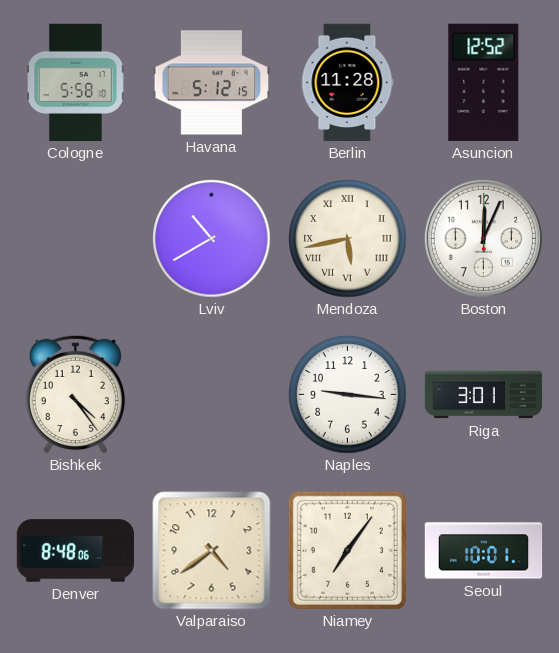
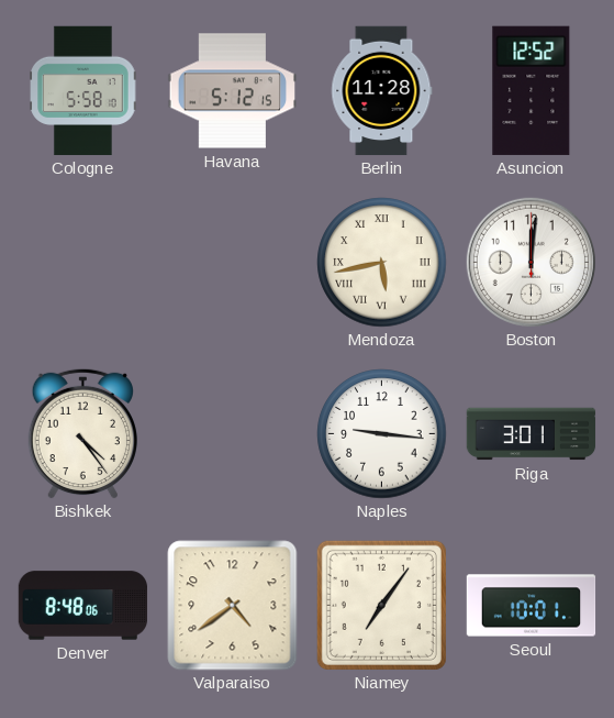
Lviv: 10:40 -> none (212, 239)
Boston: 12:04 -> 12:01 (531, 262)
